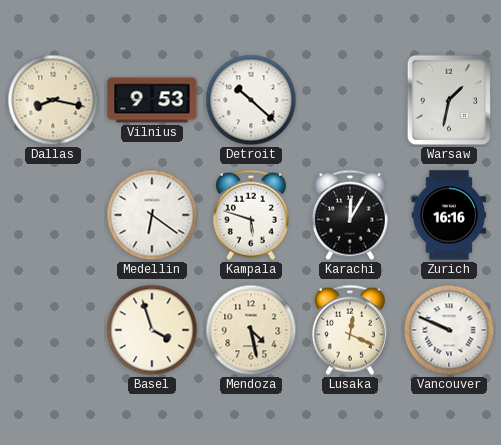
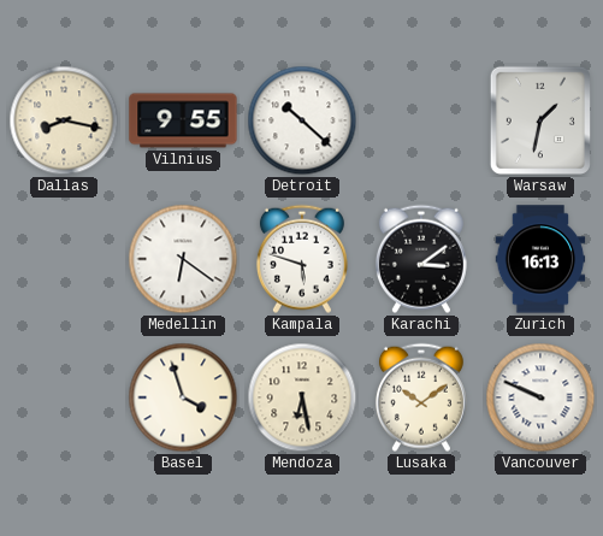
Vilnius: 9:53 -> 9:55 (183, 120)
Karachi: 12:05 -> 3:09 (421, 259)
Zurich: 16:16 -> 16:13 (540, 259)
Mendoza: 4:28 -> 6:28 (302, 397)
Lusaka: 12:19 -> 10:09 (421, 397)
